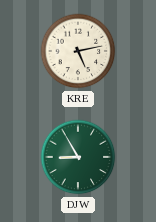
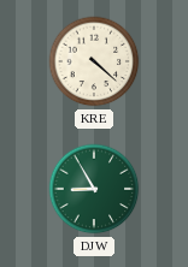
KRE: 5:13 -> 4:22 (94, 61)
